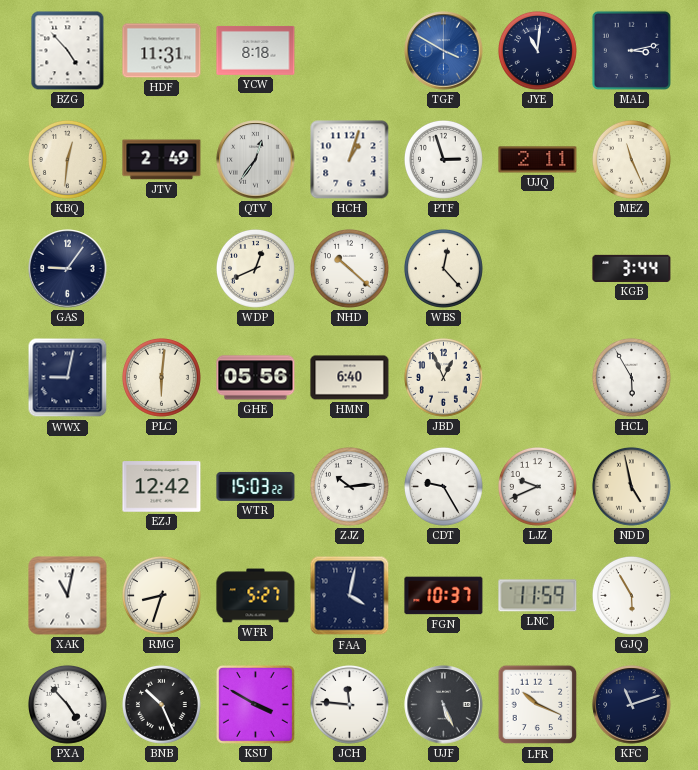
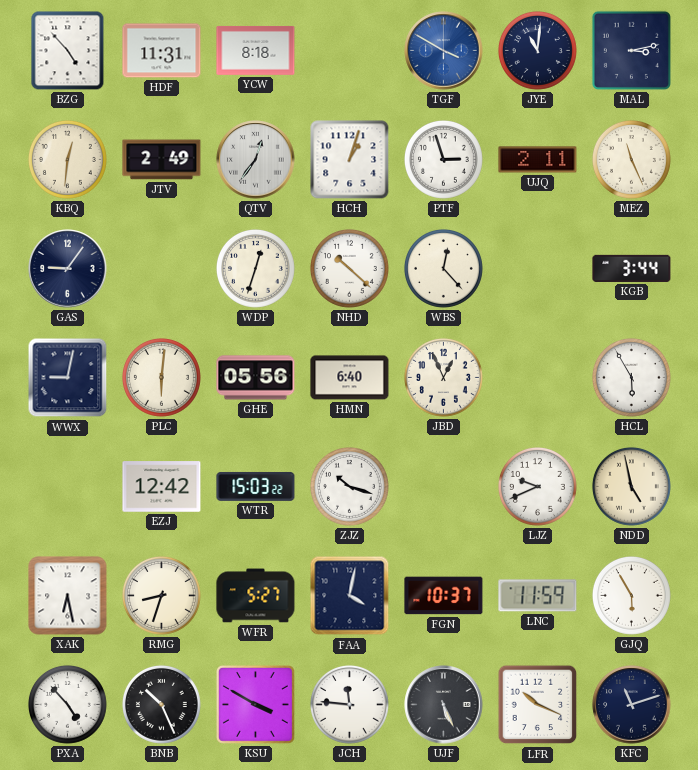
WDP: 12:41 -> 12:33 (255, 268)
ZJZ: 10:14 -> 10:18 (349, 486)
CDT: 9:25 -> none (443, 486)
XAK: 11:02 -> 6:28 (68, 596)
